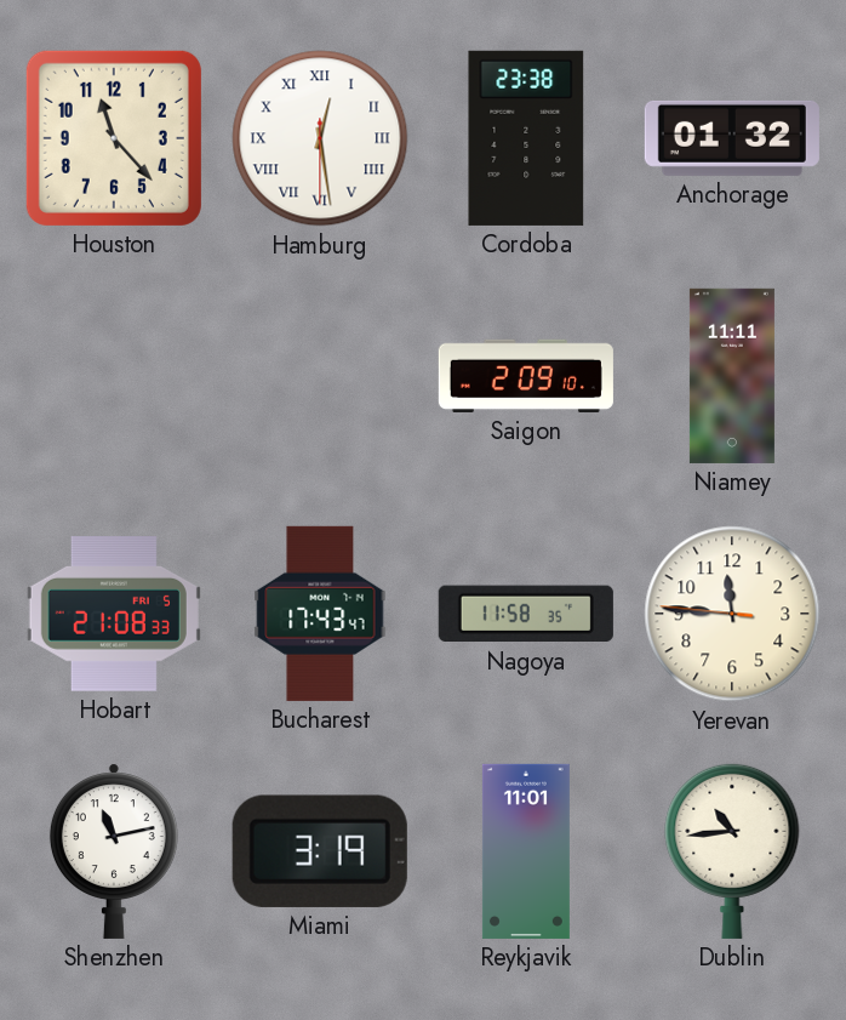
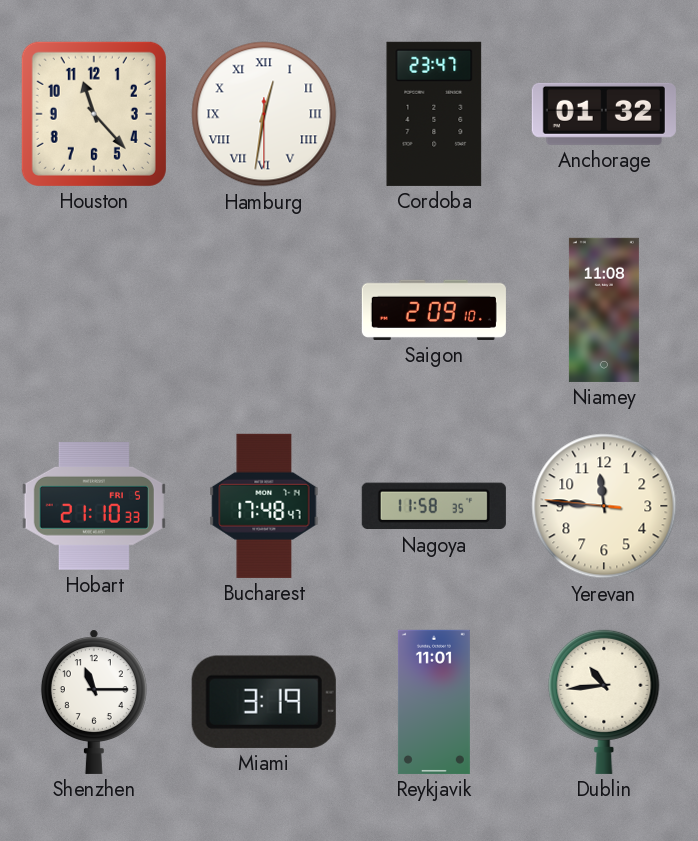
Hamburg: 12:28 -> 12:31 (264, 114)
Cordoba: 23:38 -> 23:47 (434, 114)
Niamey: 11:11 -> 11:08 (604, 310)
Hobart: 21:08 -> 21:10 (94, 507)
Bucharest: 17:43 -> 17:48 (264, 506)
Shenzhen: 11:13 -> 11:15 (94, 702)
